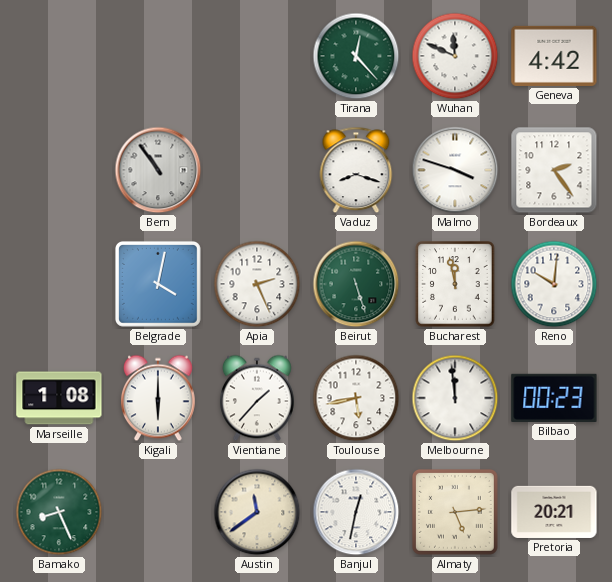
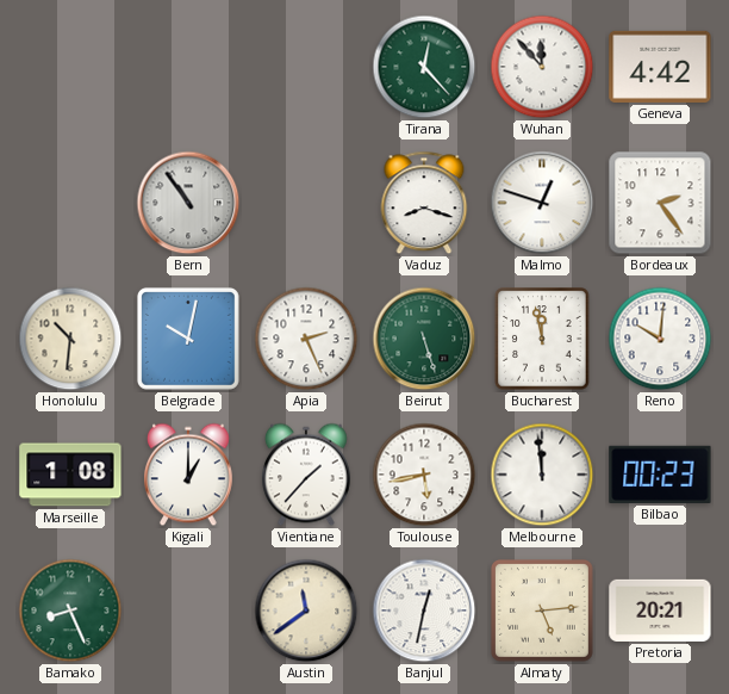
Wuhan: 11:49 -> 11:53 (542, 67)
Malmo: 3:48 -> 12:48 (542, 203)
Honolulu: none -> 10:31 (70, 339)
Belgrade: 4:02 -> 10:02 (188, 339)
Kigali: 6:00 -> 1:00 (188, 475)
